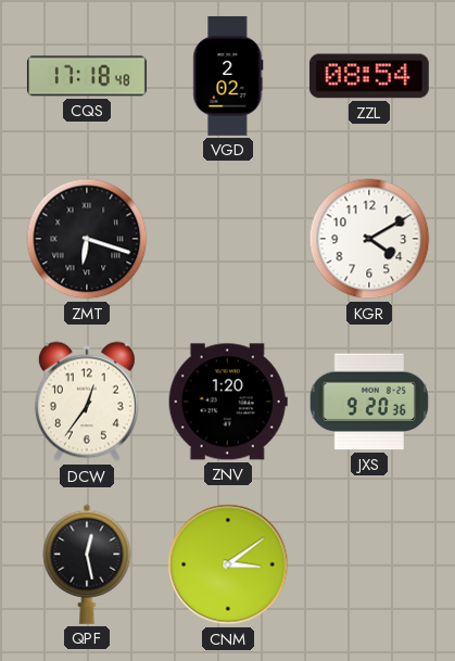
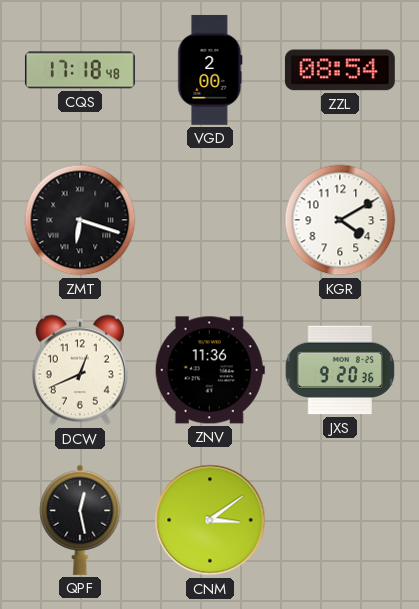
VGD: 2:02 -> 2:00 (210, 70)
DCW: 12:36 -> 12:41 (80, 370)
ZNV: 1:20 -> 11:36 (210, 370)
